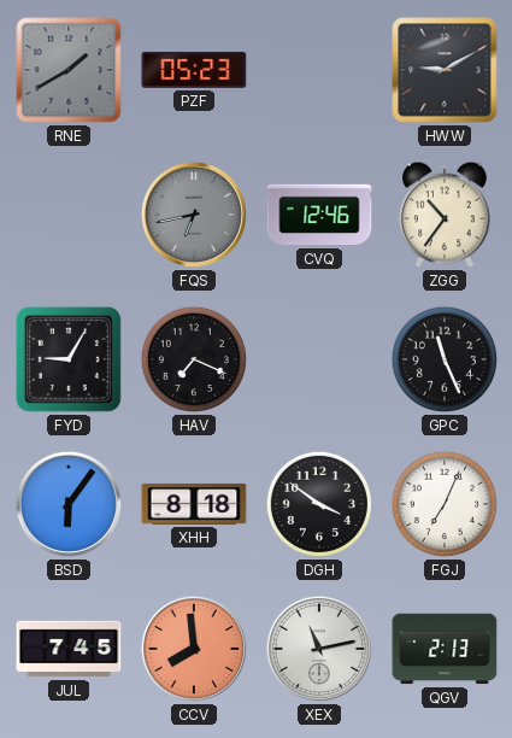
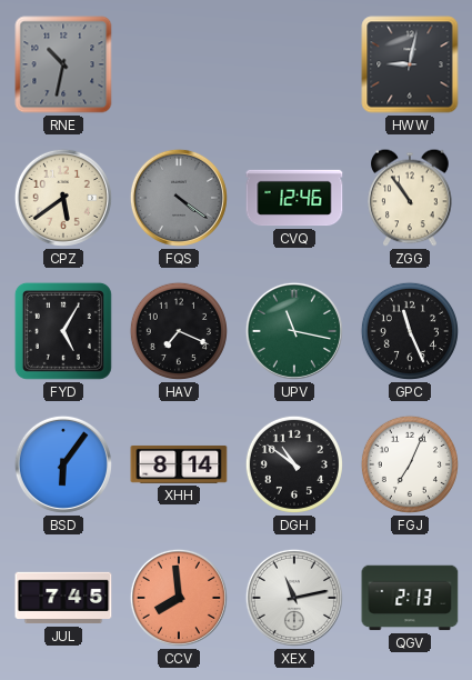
RNE: 1:40 -> 10:32 (63, 64)
PZF: 05:23 -> none (194, 70)
HWW: 9:10 -> 9:02 (410, 64)
CPZ: none -> 5:39 (63, 198)
FQS: 6:43 -> 4:21 (179, 198)
ZGG: 10:36 -> 10:54 (410, 198)
FYD: 9:05 -> 5:05 (63, 331)
UPV: none -> 11:17 (294, 331)
XHH: 8:18 -> 8:14 (179, 464)
DGH: 3:51 -> 10:51 (294, 464)
